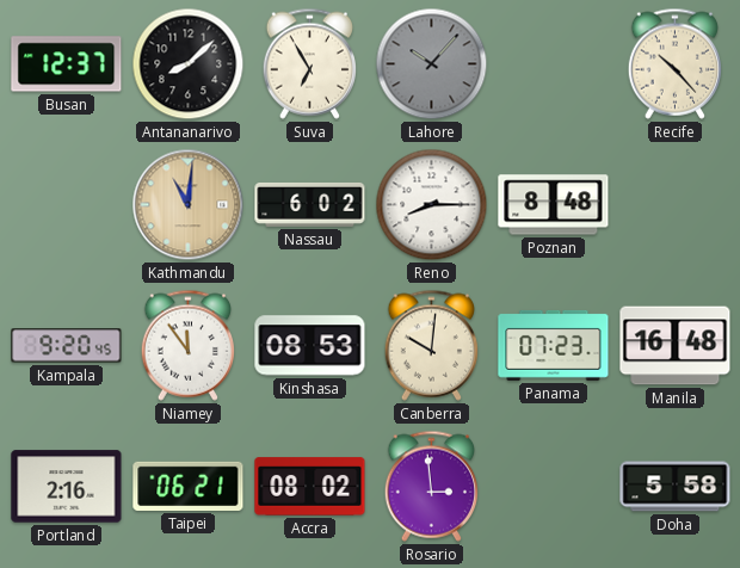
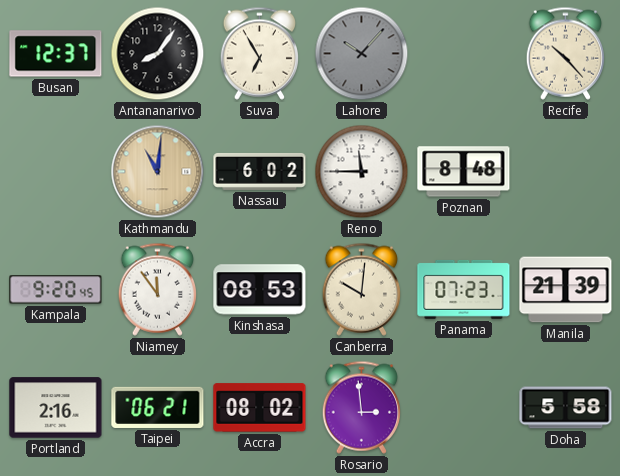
Antananarivo: 8:08 -> 8:06 (158, 54)
Reno: 8:15 -> 11:45 (362, 172)
Manila: 16:48 -> 21:39 (566, 290)
